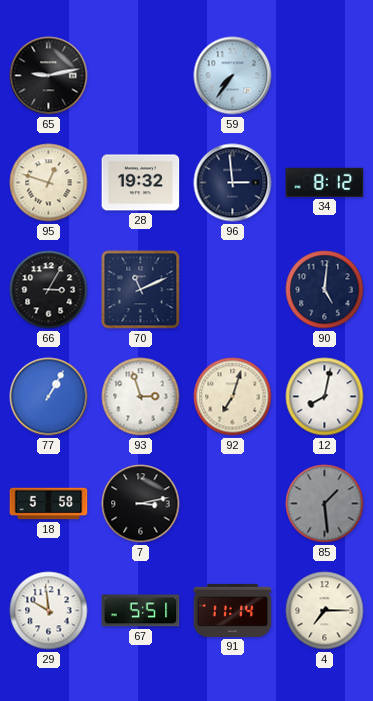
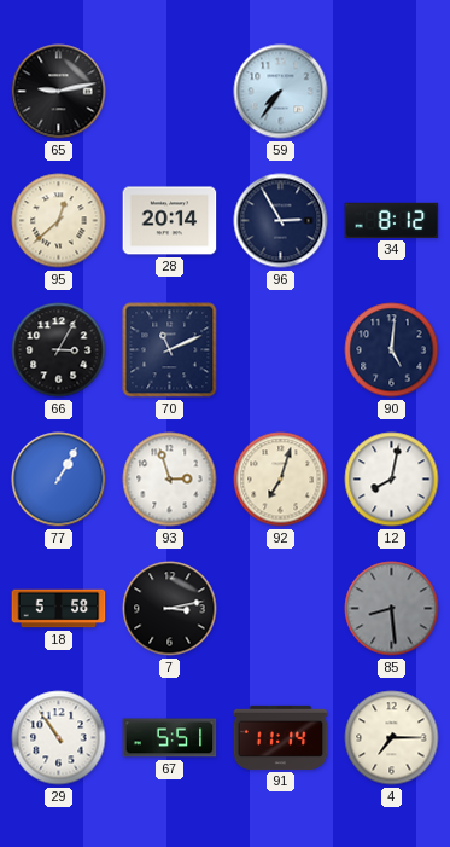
95: 12:48 -> 12:38 (59, 221)
28: 19:32 -> 20:14 (170, 221)
96: 2:59 -> 2:55 (281, 221)
85: 1:29 -> 8:29 (392, 609)
29: 9:59 -> 10:54 (59, 738)
